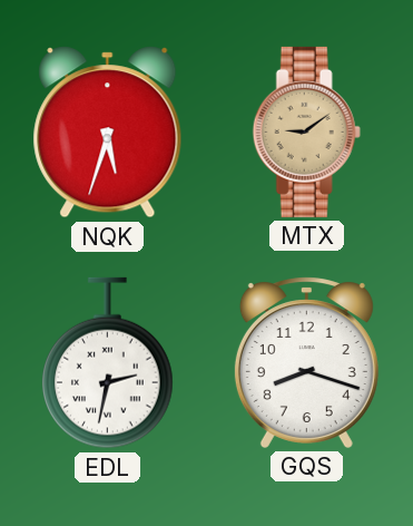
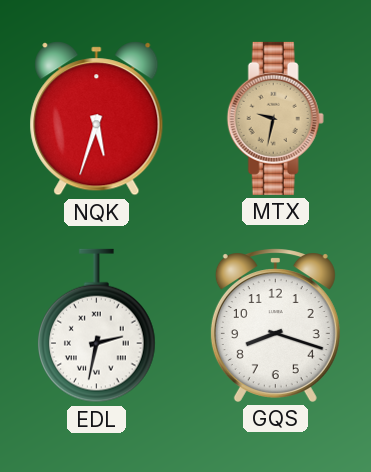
MTX: 9:09 -> 9:32 (275, 118)
